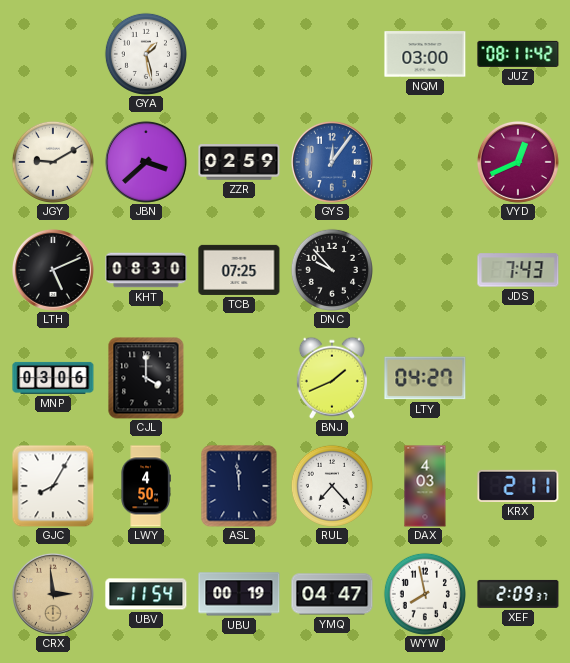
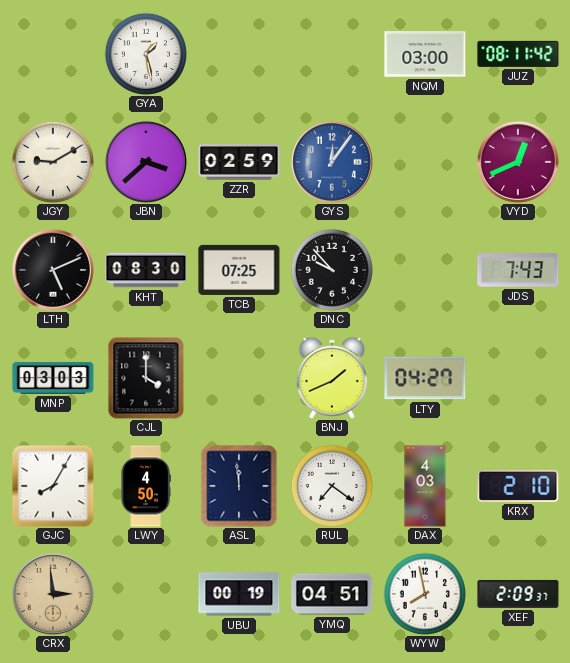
MNP: 03:06 -> 03:03 (53, 378)
RUL: 7:23 -> 7:21 (332, 486)
KRX: 2:11 -> 2:10 (518, 486)
UBV: 11:54 -> none (146, 594)
YMQ: 04:47 -> 04:51 (332, 594)
